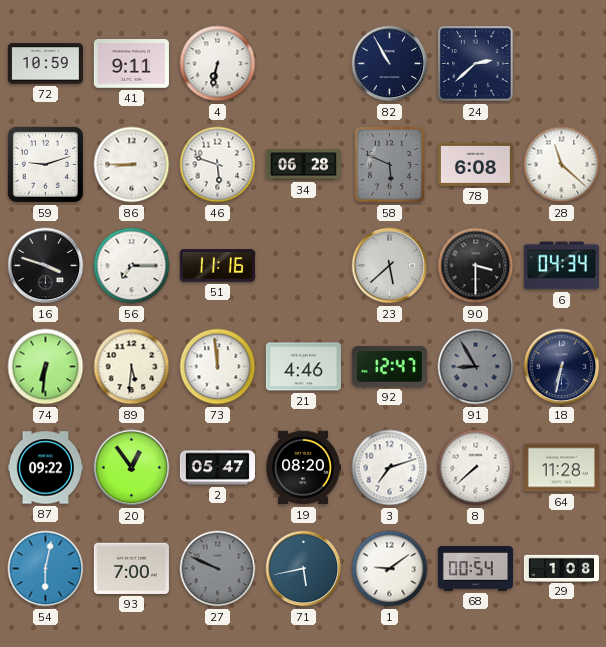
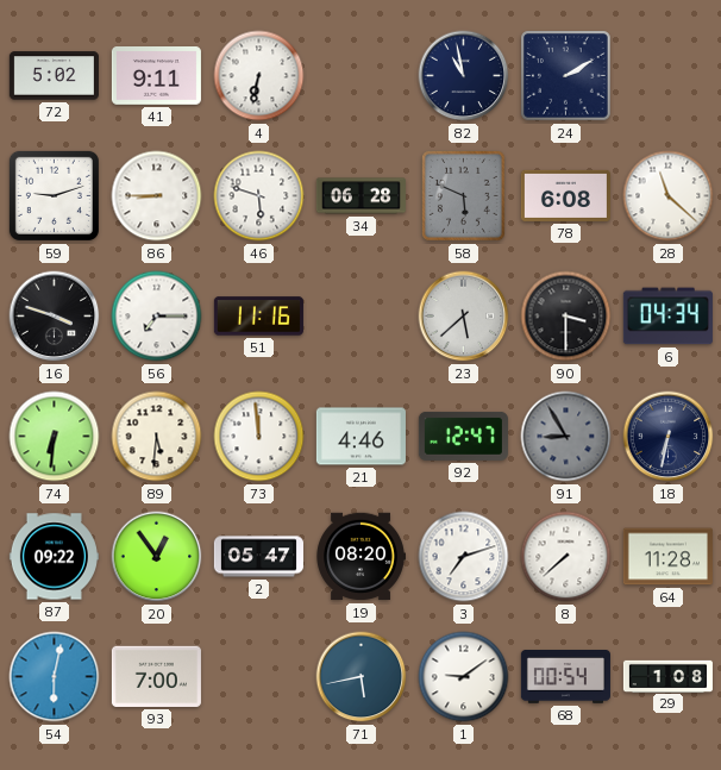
72: 10:59 -> 5:02 (54, 76)
82: 10:55 -> 10:58 (464, 76)
24: 2:38 -> 2:10 (566, 76)
27: 9:49 -> none (218, 569)
